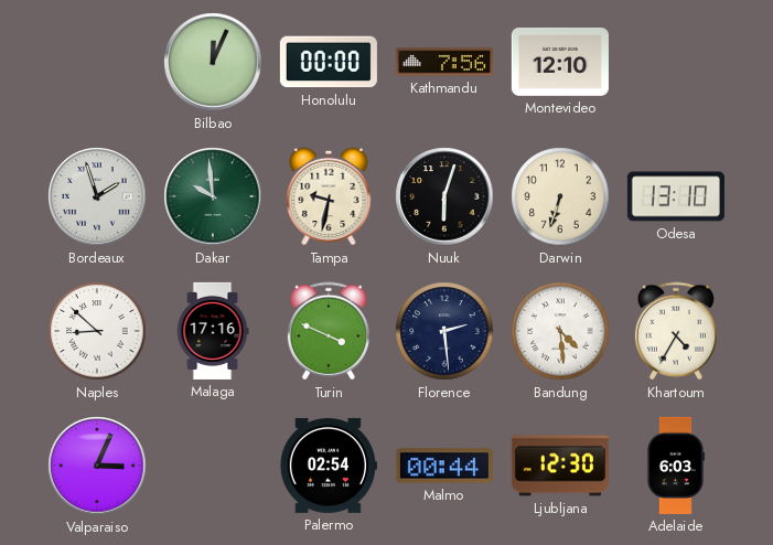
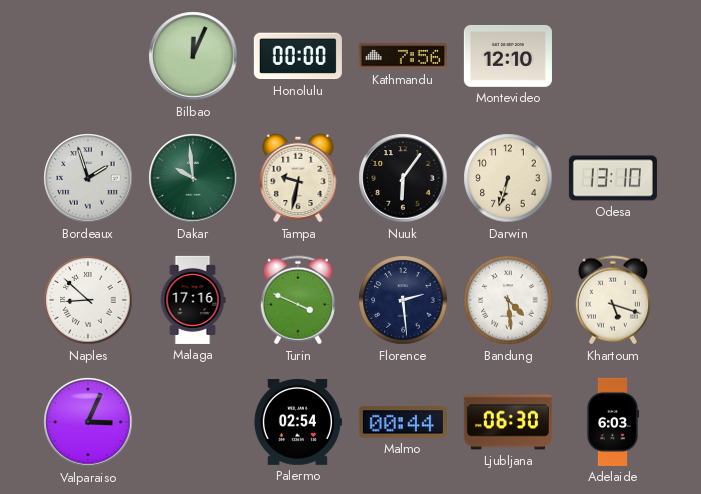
Nuuk: 6:03 -> 6:06 (403, 178)
Khartoum: 4:35 -> 5:18 (613, 300)
Ljubljana: 12:30 -> 06:30 (508, 422)
